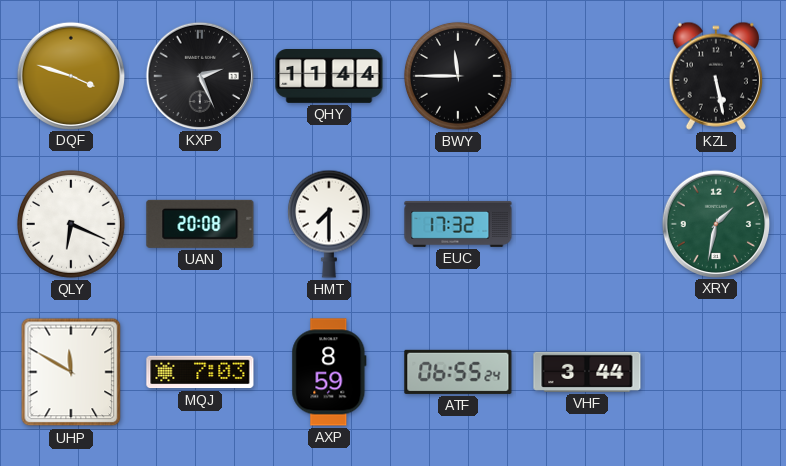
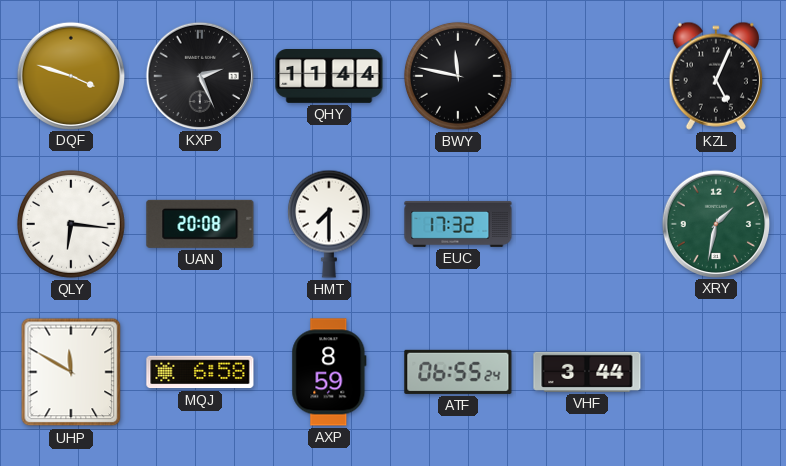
BWY: 11:45 -> 11:47 (458, 76)
KZL: 5:28 -> 5:04 (716, 76)
QLY: 6:19 -> 6:16 (71, 224)
MQJ: 7:03 -> 6:58 (200, 372)
